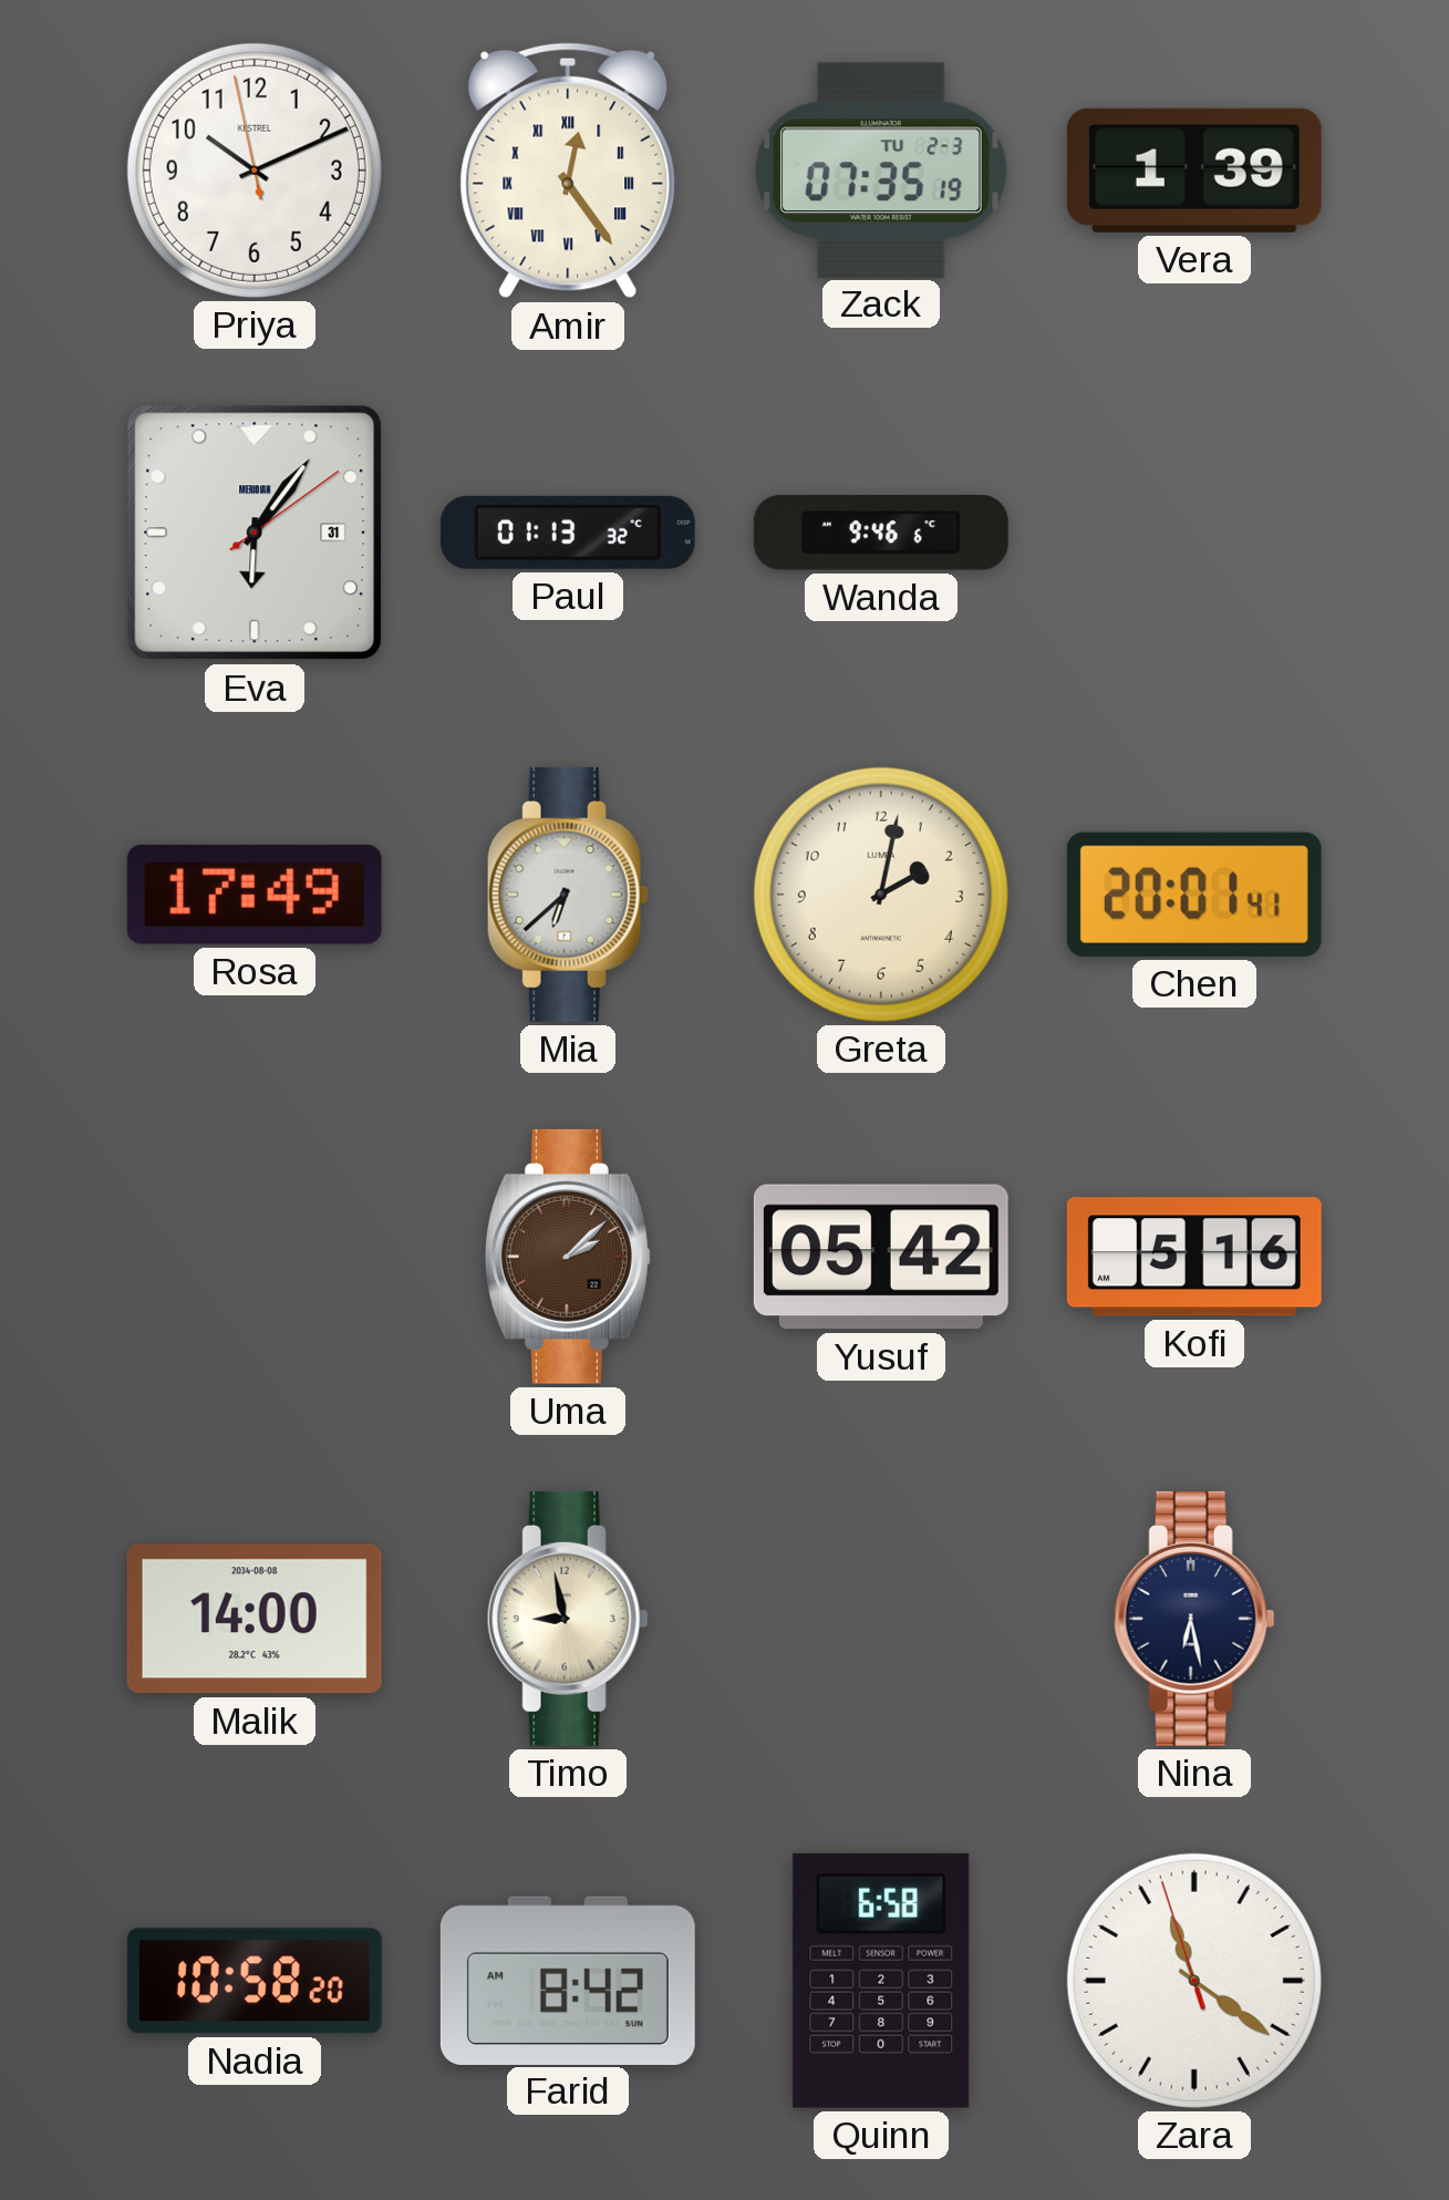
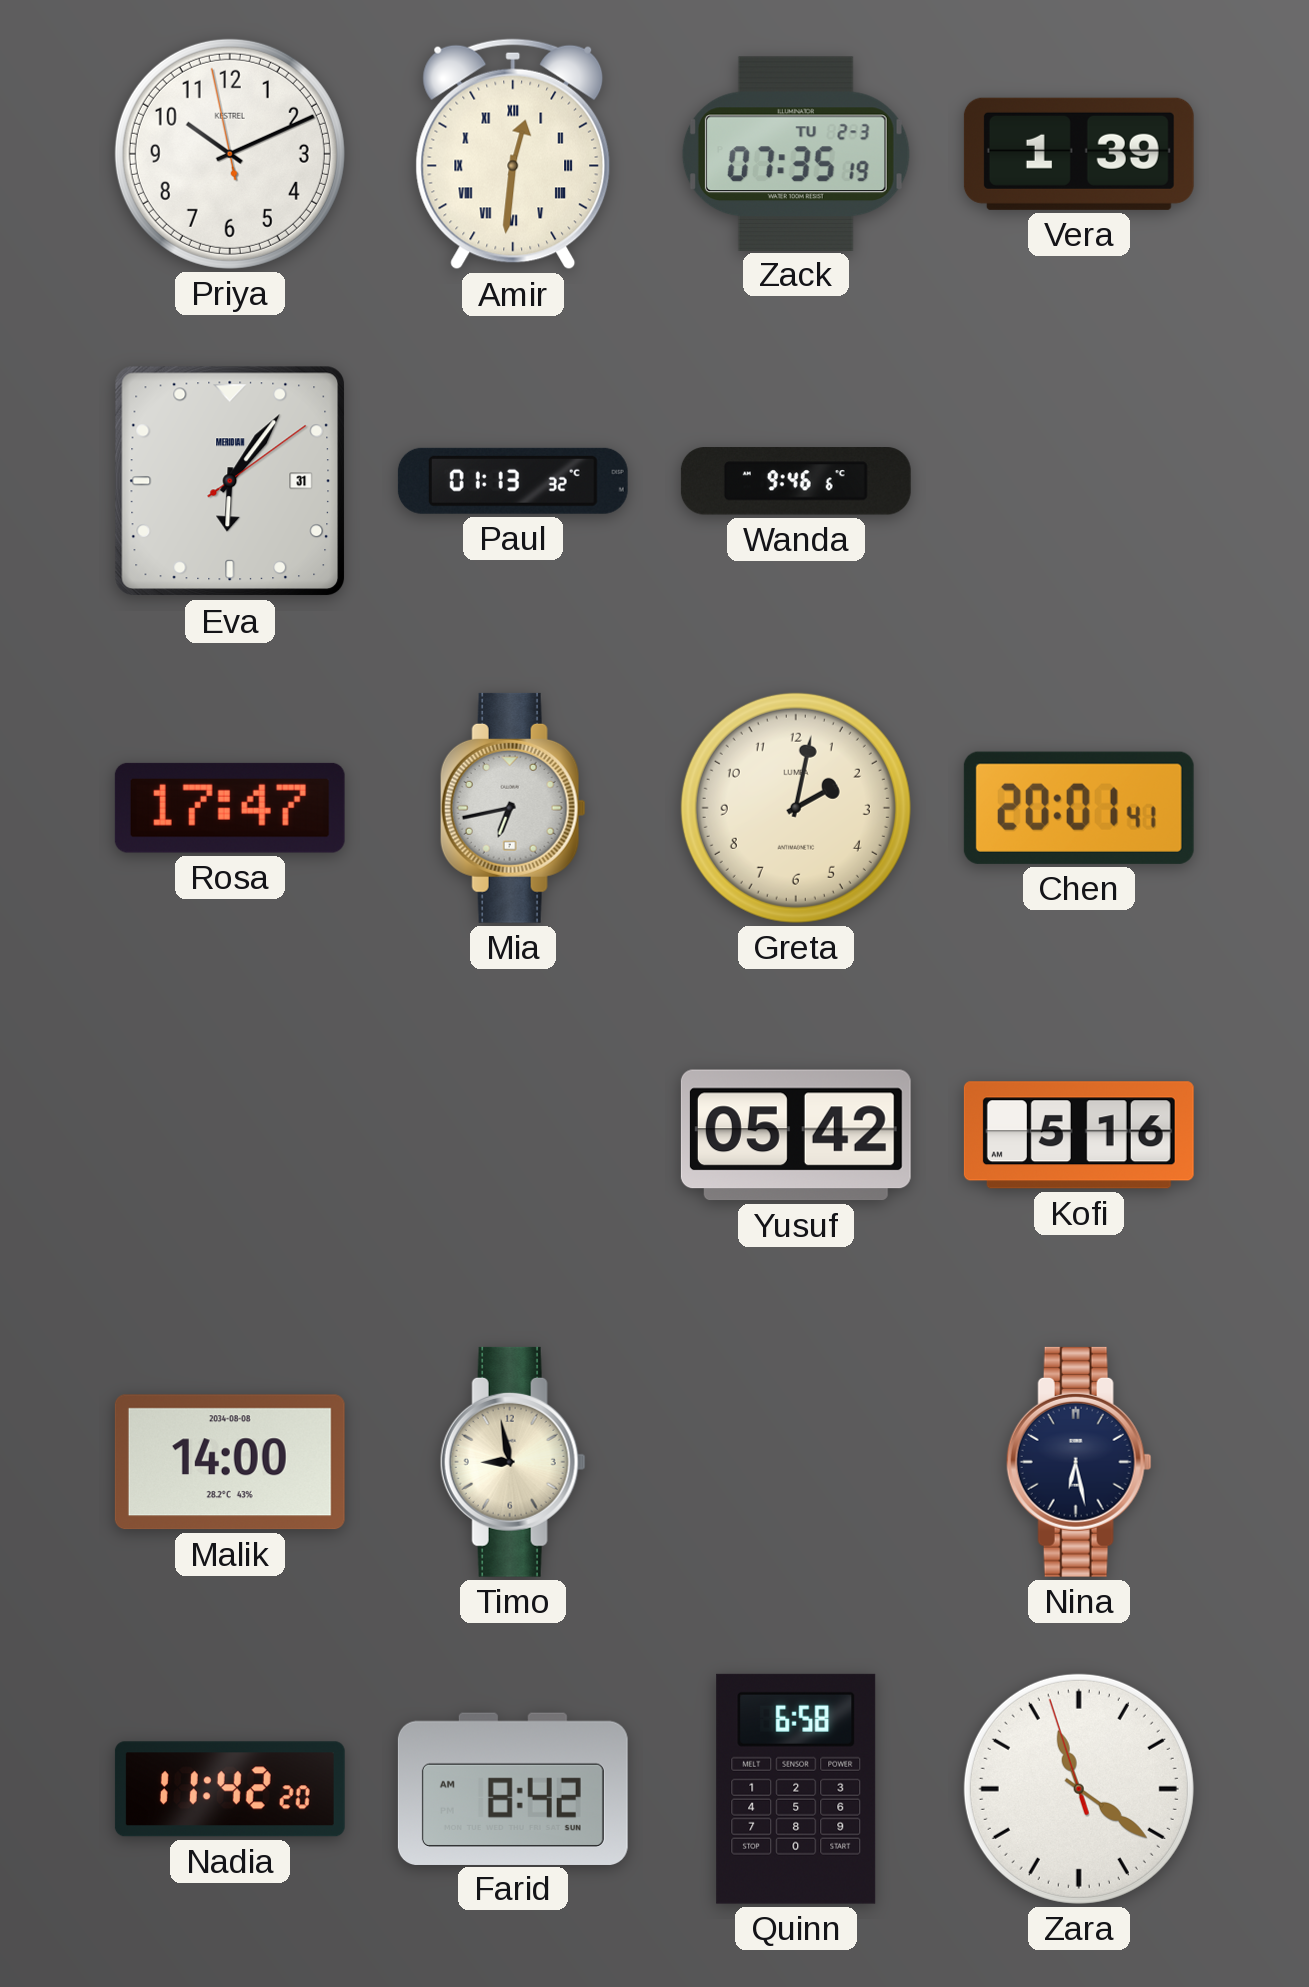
Amir: 12:24 -> 12:31 (513, 154)
Rosa: 17:49 -> 17:47 (230, 808)
Mia: 6:38 -> 6:43 (513, 808)
Uma: 2:08 -> none (568, 1257)
Nadia: 10:58 -> 11:42 (230, 1789)
